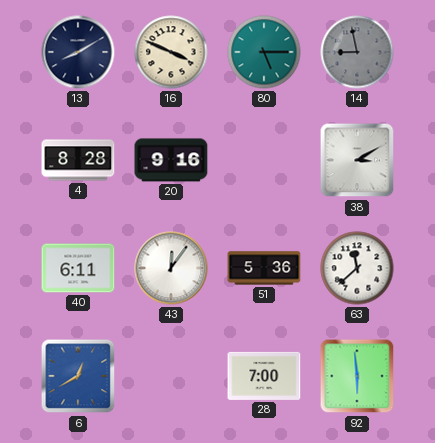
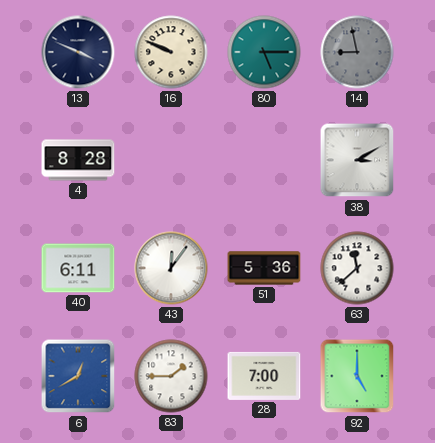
13: 8:10 -> 3:49 (78, 52)
16: 3:49 -> 9:49 (171, 52)
20: 9:16 -> none (171, 160)
83: none -> 1:45 (171, 376)
92: 5:59 -> 5:00 (357, 376)
